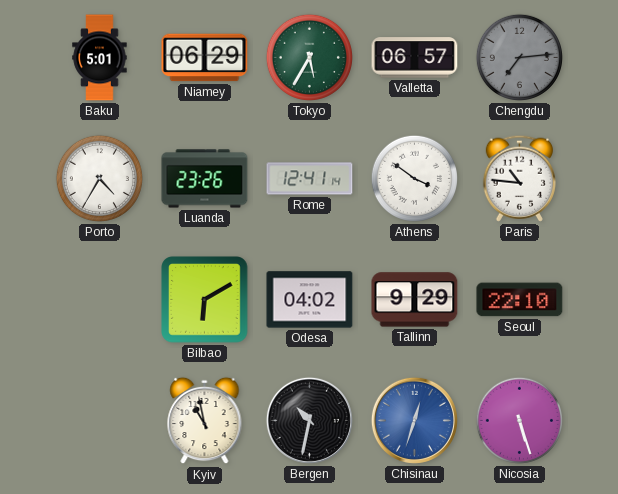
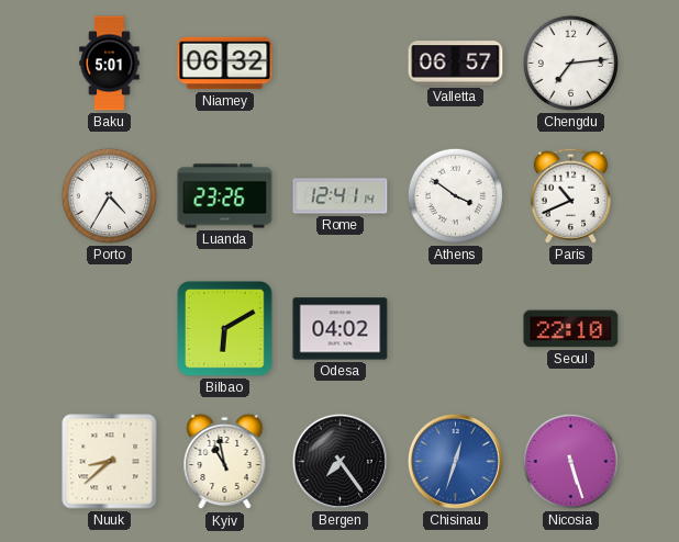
Niamey: 06:29 -> 06:32 (225, 64)
Tokyo: 5:35 -> none (309, 57)
Chengdu dial: grey -> white (570, 63)
Paris: 10:46 -> 10:41 (570, 195)
Tallinn: 9:29 -> none (415, 300)
Nuuk: none -> 8:38 (110, 462)
Bergen: 10:32 -> 7:24 (340, 461)
